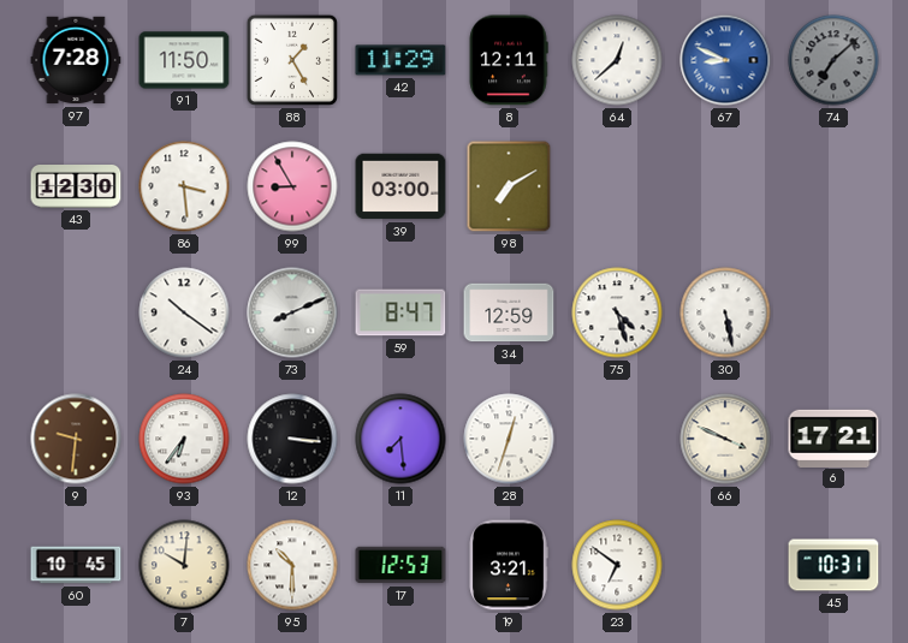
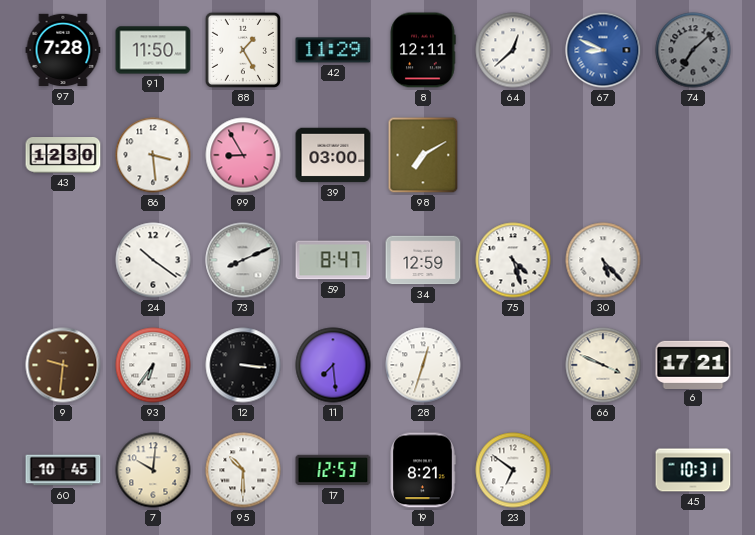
30: 5:28 -> 5:23 (603, 260)
19: 3:21 -> 8:21 (423, 470)
